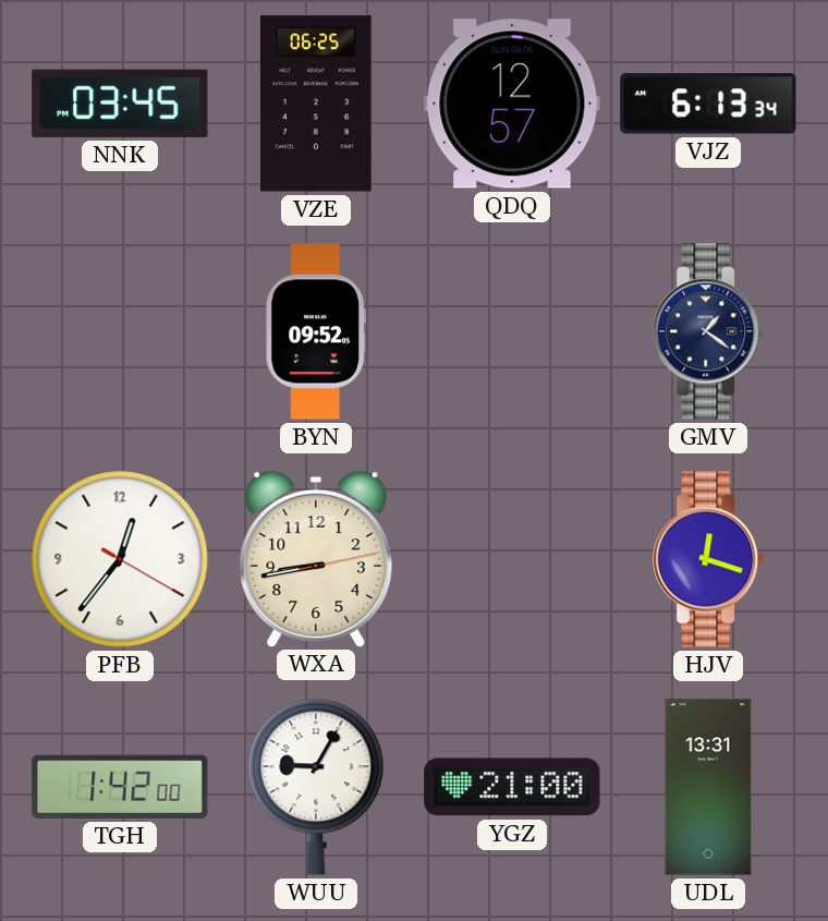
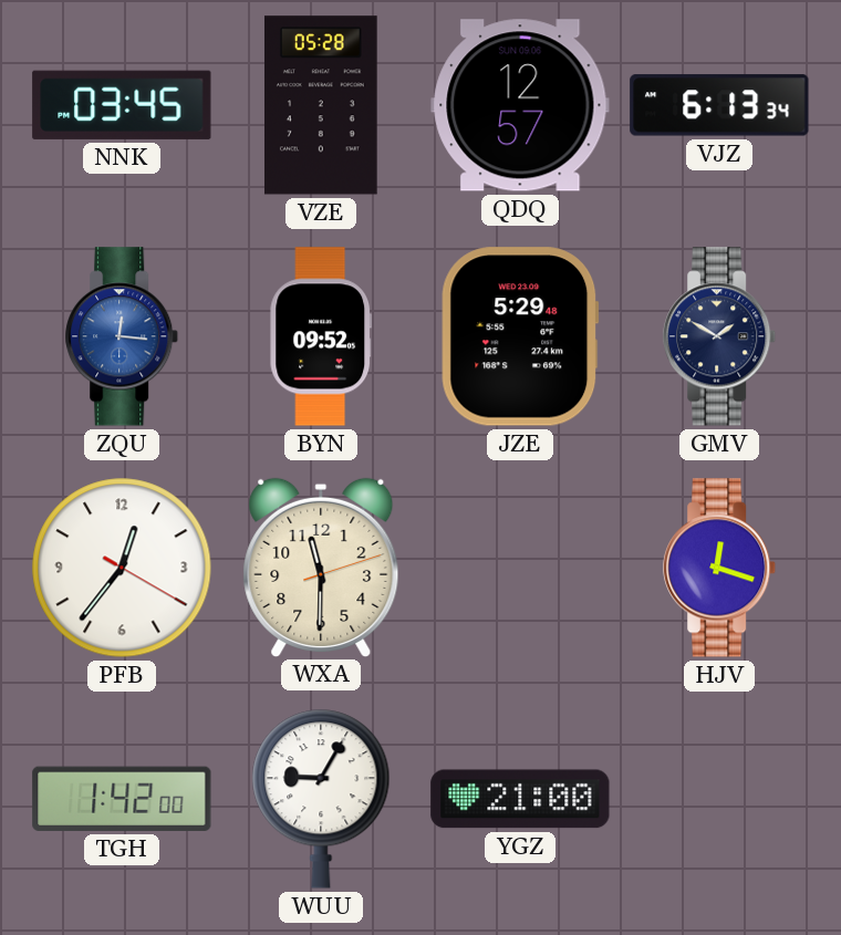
VZE: 06:25 -> 05:28 (321, 105)
ZQU: none -> 12:16 (123, 336)
JZE: none -> 5:29 (520, 336)
GMV: 1:21 -> 1:50 (720, 336)
WXA: 8:43 -> 11:30 (321, 567)
UDL: 13:31 -> none (708, 787)
